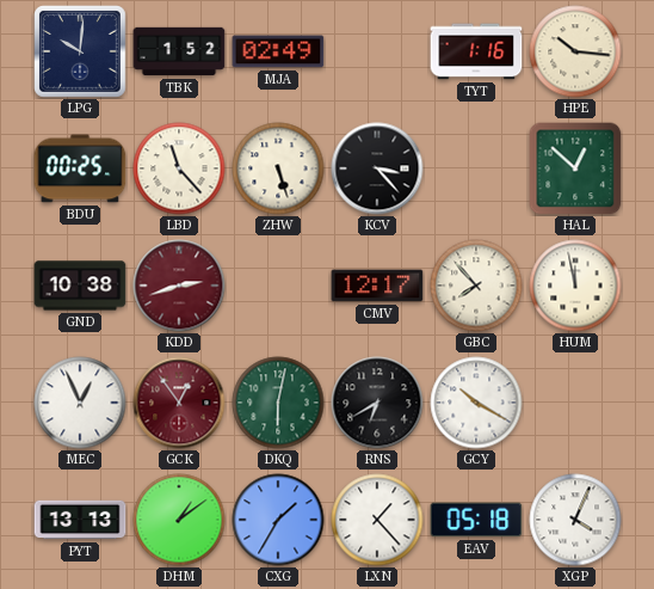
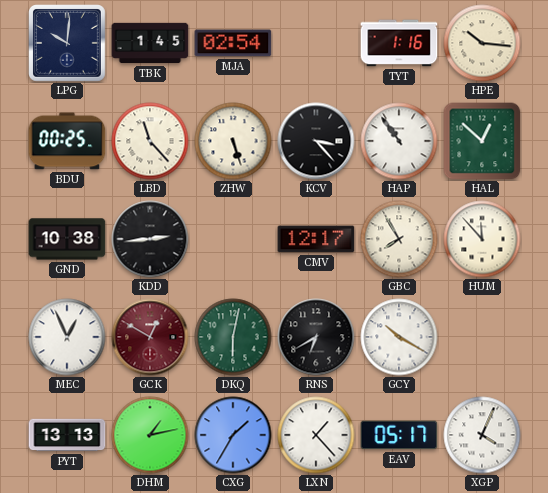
TBK: 1:52 -> 1:45 (150, 43)
MJA: 02:49 -> 02:54 (233, 43)
HAP: none -> 10:54 (399, 141)
KDD: 2:42 -> 2:44 (150, 239)
KDD dial: burgundy -> black (150, 239)
GBC: 7:53 -> 7:55 (399, 239)
HUM: 11:58 -> 11:53 (482, 239)
GCK: 12:54 -> 12:50 (150, 337)
DHM: 1:09 -> 1:13 (150, 435)
EAV: 05:18 -> 05:17 (399, 435)
